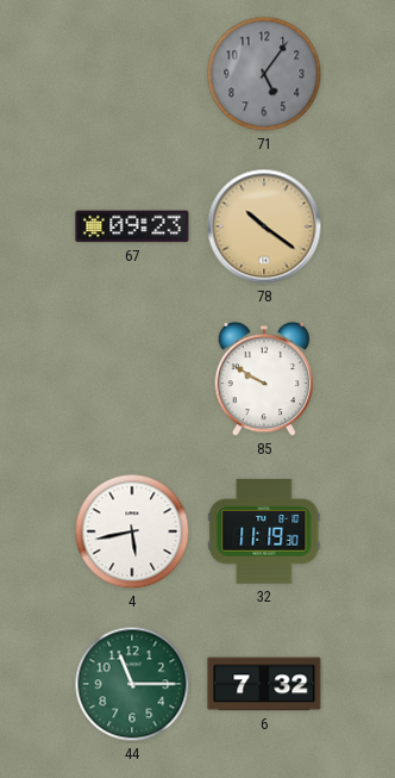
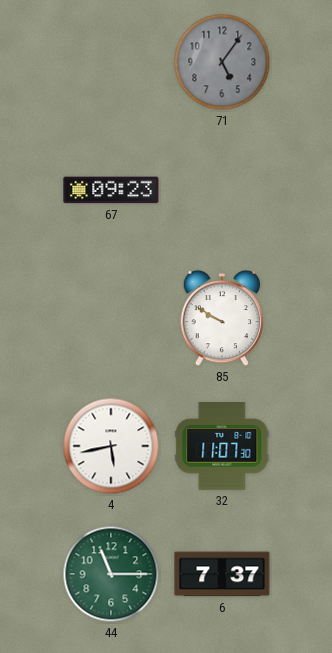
78: 10:21 -> none (264, 226)
32: 11:19 -> 11:07 (222, 446)
6: 7:32 -> 7:37 (222, 574)
